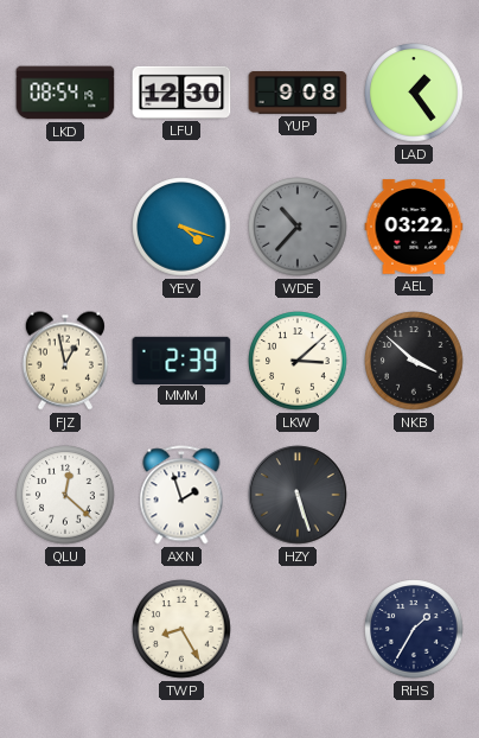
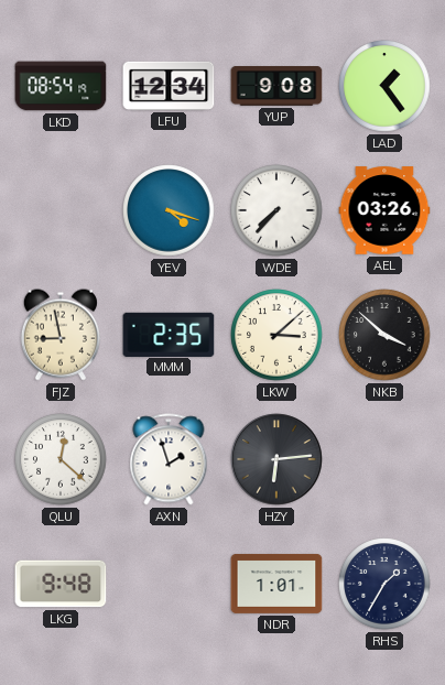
LFU: 12:30 -> 12:34 (169, 86)
WDE: 10:37 -> 7:37 (276, 210)
WDE dial: grey -> white (276, 210)
AEL: 03:22 -> 03:26 (384, 210)
FJZ: 12:58 -> 8:58 (61, 335)
MMM: 2:39 -> 2:35 (169, 334)
HZY: 5:27 -> 6:14 (276, 459)
LKG: none -> 9:48 (61, 584)
TWP: 8:25 -> none (181, 629)
NDR: none -> 1:01 (276, 584)
